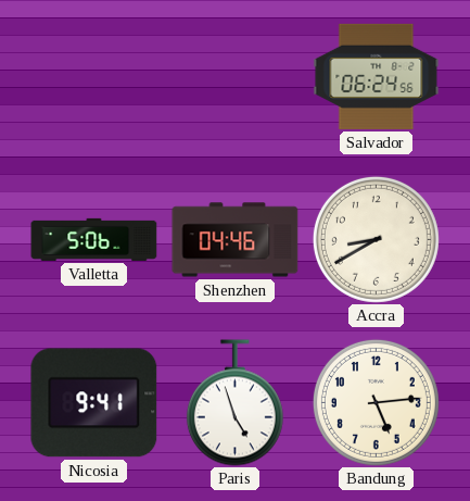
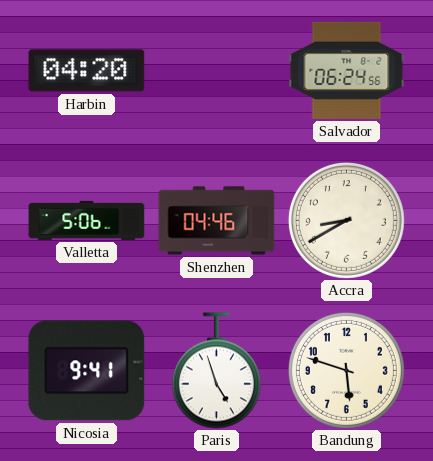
Harbin: none -> 04:20 (87, 71)
Bandung: 5:14 -> 5:48 (346, 370)
